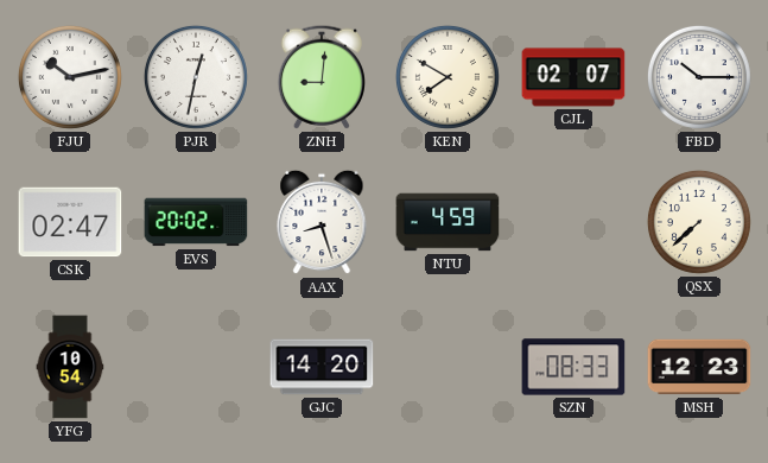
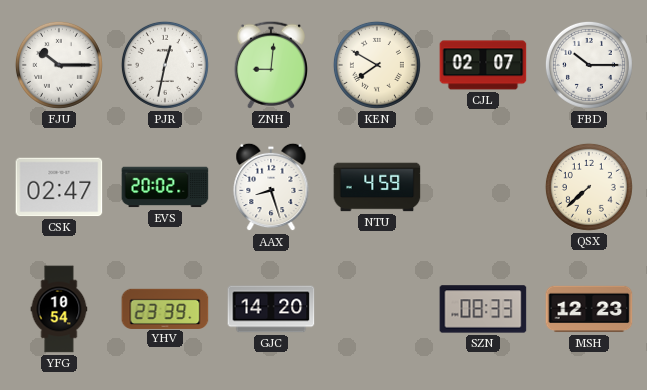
FJU: 10:13 -> 10:15 (59, 65)
YHV: none -> 23:39 (165, 308)
